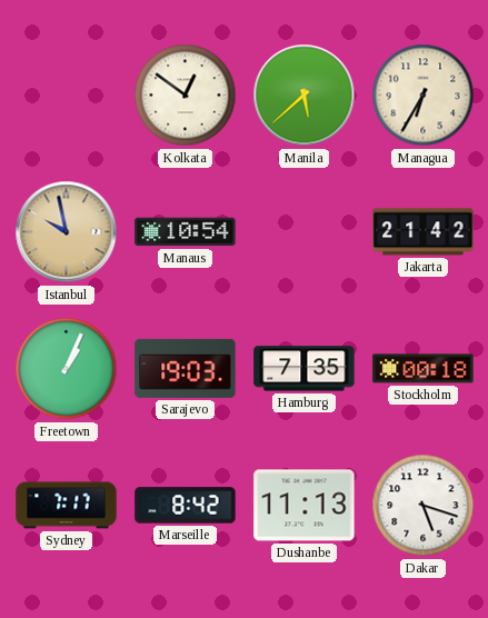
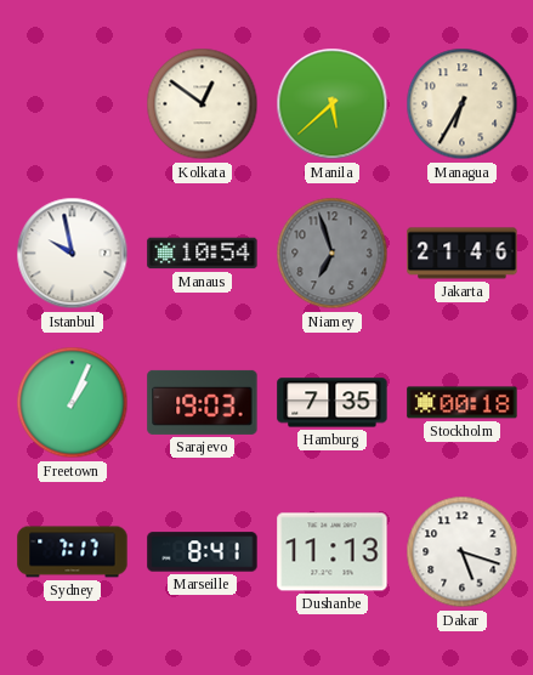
Istanbul dial: champagne -> white (73, 254)
Niamey: none -> 6:57 (333, 254)
Jakarta: 21:42 -> 21:46 (463, 254)
Marseille: 8:42 -> 8:41 (203, 552)
